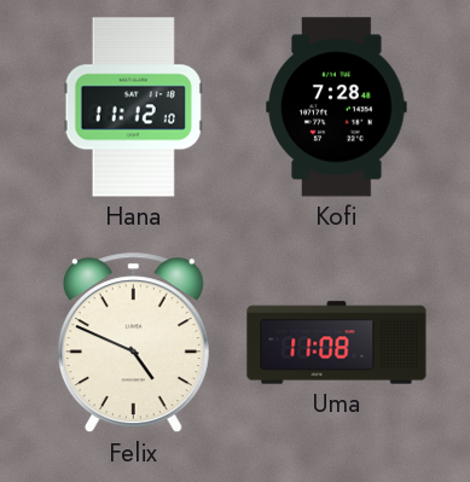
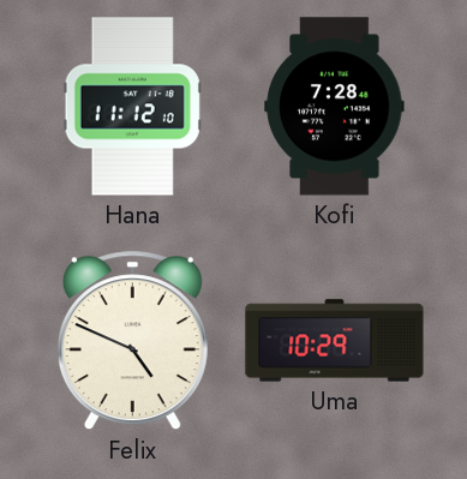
Uma: 11:08 -> 10:29 (335, 341)
